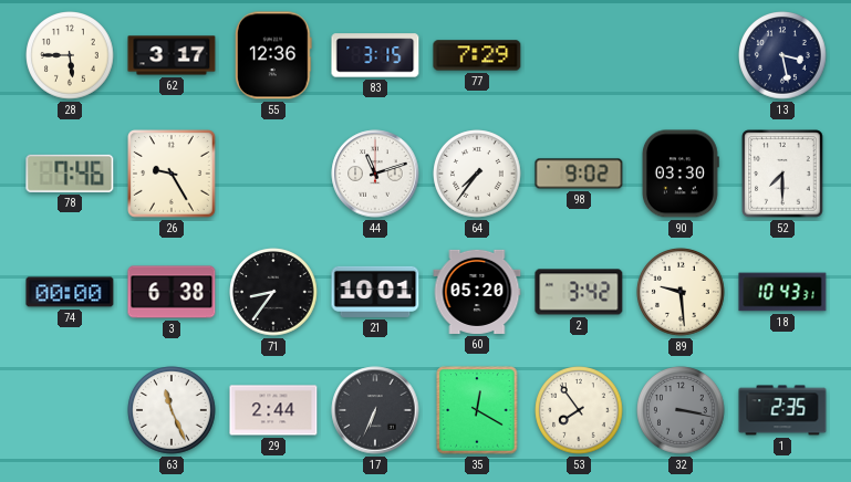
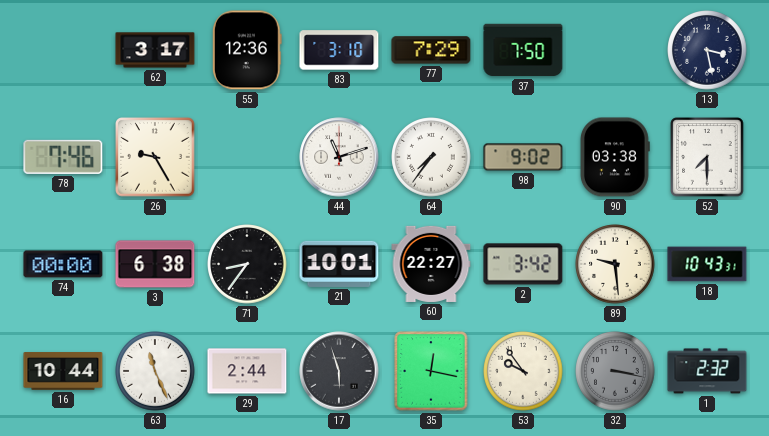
28: 5:45 -> none (70, 55)
83: 3:15 -> 3:10 (339, 50)
37: none -> 7:50 (523, 50)
90: 03:30 -> 03:38 (615, 157)
60: 05:20 -> 22:27 (431, 264)
16: none -> 10:44 (63, 371)
17: 6:34 -> 5:57 (339, 371)
35: 12:20 -> 12:17 (431, 371)
53: 7:54 -> 9:54 (523, 371)
1: 2:35 -> 2:32 (707, 371)
